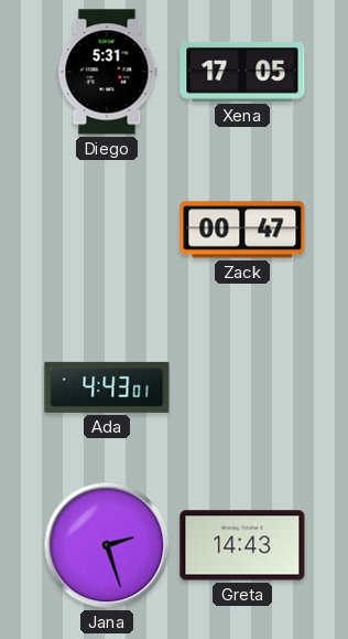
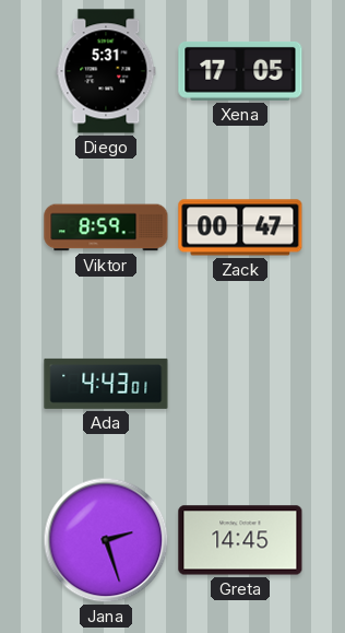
Viktor: none -> 8:59 (106, 227)
Greta: 14:43 -> 14:45 (240, 540)
